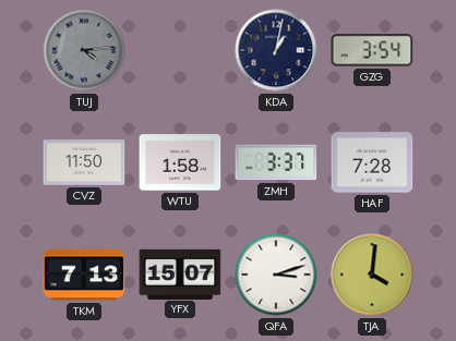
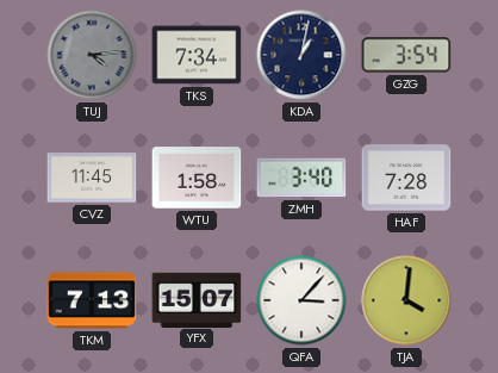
TKS: none -> 7:34 (197, 55)
CVZ: 11:50 -> 11:45 (92, 178)
ZMH: 3:37 -> 3:40 (301, 178)
QFA: 3:12 -> 3:07 (301, 300)
